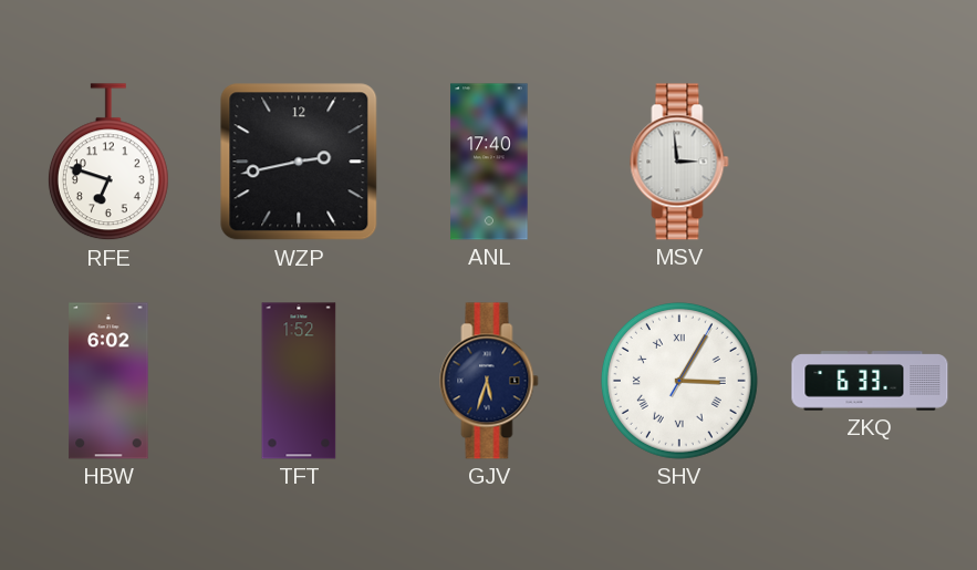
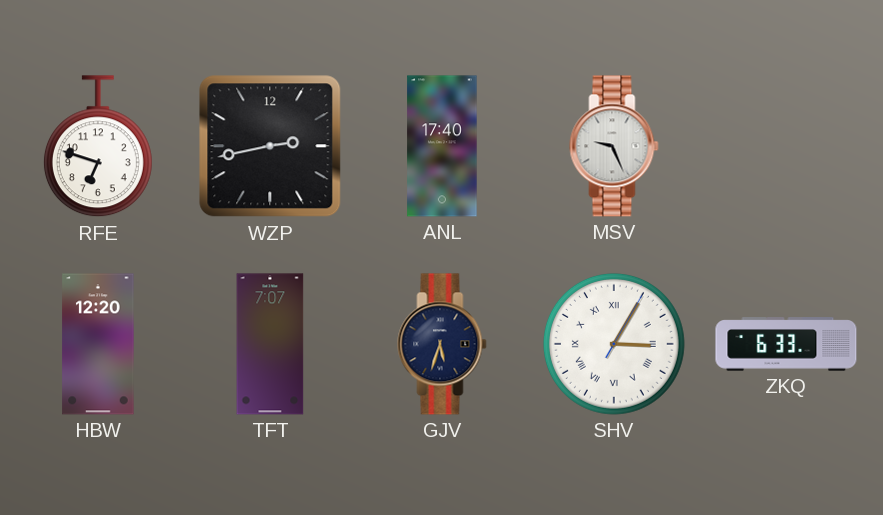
MSV: 2:59 -> 9:26 (614, 146)
HBW: 6:02 -> 12:20 (98, 344)
TFT: 1:52 -> 7:07 (270, 344)
